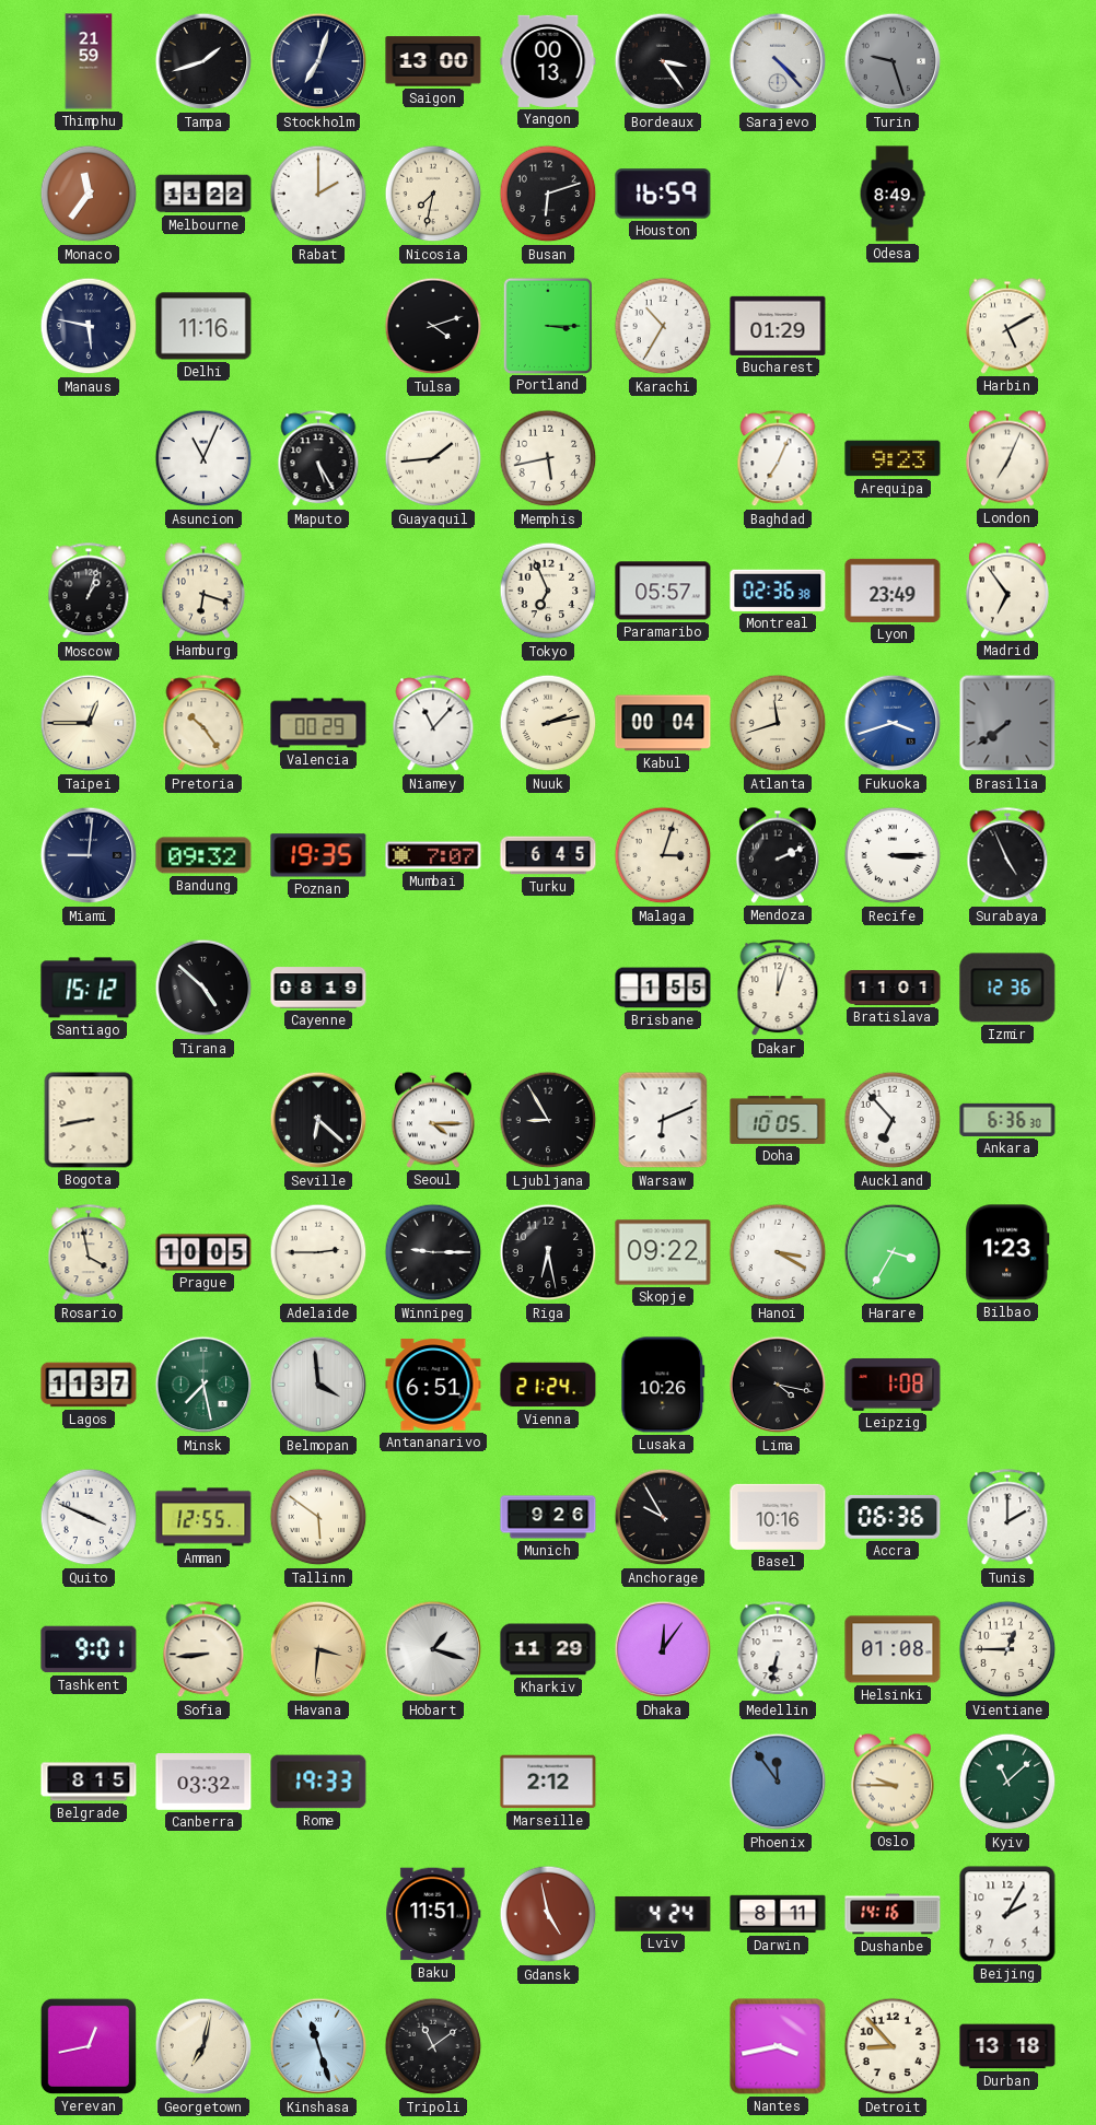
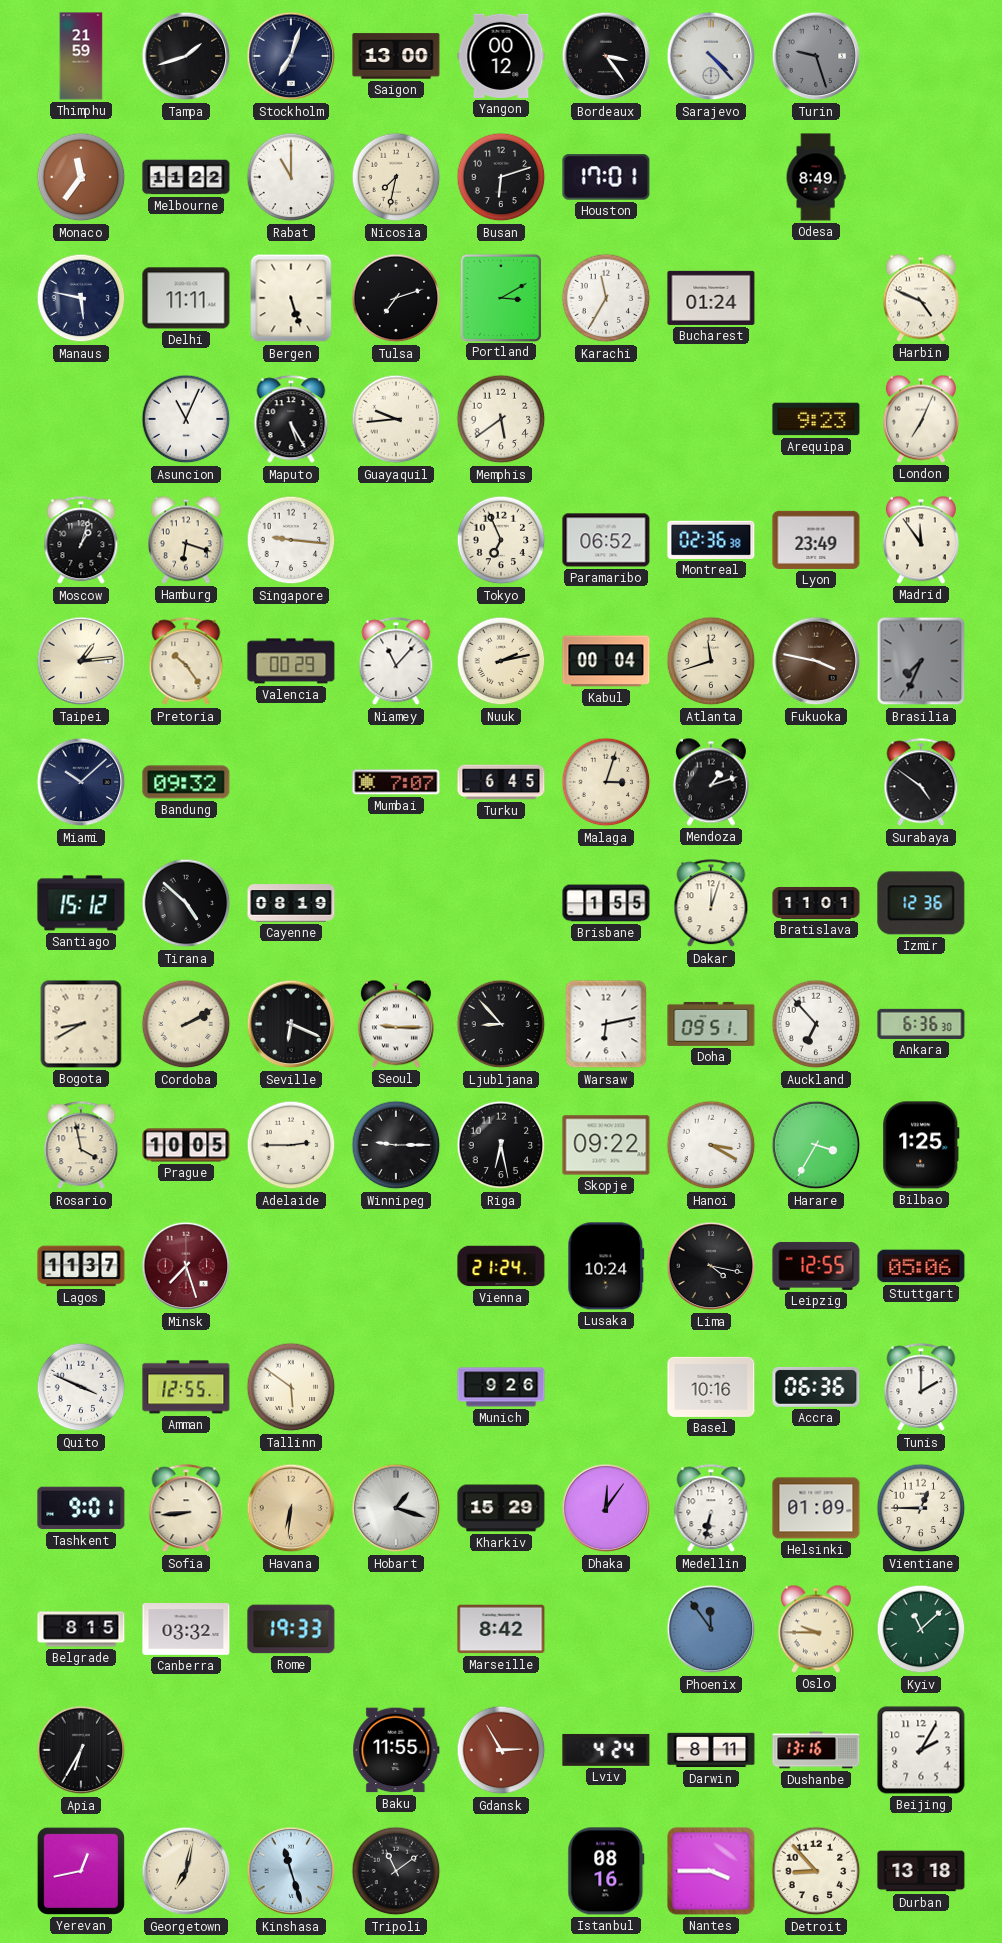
Yangon: 00:13 -> 00:12 (501, 56)
Rabat: 2:00 -> 11:00 (291, 177)
Houston: 16:59 -> 17:01 (606, 177)
Delhi: 11:16 -> 11:11 (186, 298)
Bergen: none -> 5:27 (291, 298)
Tulsa: 4:12 -> 7:12 (396, 298)
Portland: 3:15 -> 3:10 (500, 297)
Karachi: 10:35 -> 11:35 (606, 298)
Bucharest: 01:29 -> 01:24 (711, 298)
Harbin: 5:10 -> 4:49 (921, 298)
Guayaquil: 1:44 -> 9:44 (396, 419)
Memphis: 5:43 -> 5:39 (501, 419)
Baghdad: 7:04 -> none (778, 459)
Singapore: none -> 9:16 (291, 540)
Paramaribo: 05:57 -> 06:52 (606, 540)
Madrid: 6:54 -> 11:54 (921, 540)
Taipei: 12:45 -> 1:14 (81, 661)
Fukuoka: 3:42 -> 3:47 (816, 661)
Fukuoka dial: blue -> brown (816, 661)
Brasilia: 7:39 -> 7:34 (921, 661)
Miami: 9:01 -> 10:08 (81, 782)
Poznan: 19:35 -> none (318, 855)
Mendoza: 2:11 -> 1:12 (711, 782)
Recife: 3:15 -> none (893, 855)
Surabaya: 4:56 -> 4:51 (921, 783)
Bogota: 8:43 -> 8:40 (81, 1024)
Cordoba: none -> 2:10 (186, 1024)
Seville: 6:22 -> 6:19 (291, 1024)
Seoul: 4:15 -> 9:15 (396, 1024)
Ljubljana: 8:55 -> 8:53 (501, 1024)
Warsaw: 6:11 -> 6:13 (606, 1024)
Doha: 10:05 -> 09:51 (711, 1024)
Bilbao: 1:23 -> 1:25 (921, 1145)
Minsk: 7:28 -> 7:27 (186, 1266)
Minsk dial: green -> burgundy (186, 1266)
Belmopan: 3:59 -> none (318, 1385)
Antananarivo: 6:51 -> none (433, 1385)
Lusaka: 10:26 -> 10:24 (606, 1266)
Leipzig: 1:08 -> 12:55 (816, 1266)
Stuttgart: none -> 05:06 (921, 1266)
Anchorage: 9:55 -> none (663, 1517)
Havana: 3:31 -> 6:31 (291, 1508)
Kharkiv: 11:29 -> 15:29 (501, 1508)
Helsinki: 01:08 -> 01:09 (816, 1508)
Marseille: 2:12 -> 8:42 (501, 1629)
Apia: none -> 6:35 (81, 1750)
Baku: 11:51 -> 11:55 (396, 1750)
Gdansk: 4:58 -> 2:55 (501, 1750)
Dushanbe: 14:16 -> 13:16 (816, 1750)
Istanbul: none -> 08:16 (606, 1871)
Nantes: 3:43 -> 3:45 (711, 1871)
